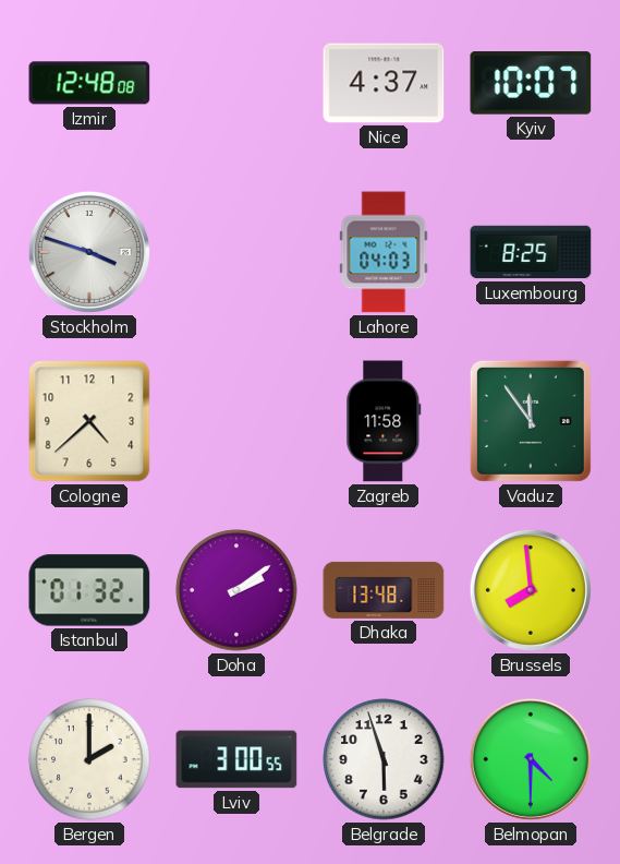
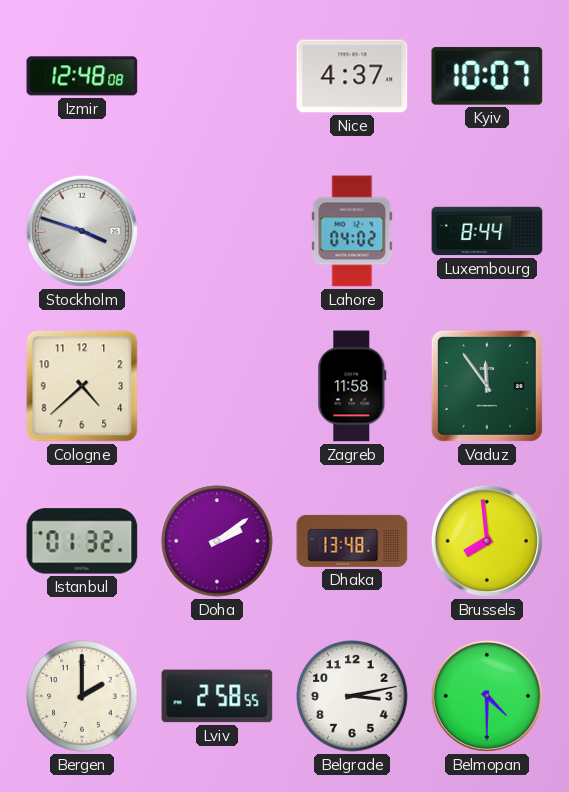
Lahore: 04:03 -> 04:02 (352, 231)
Luxembourg: 8:25 -> 8:44 (487, 231)
Lviv: 3:00 -> 2:58 (217, 696)
Belgrade: 5:57 -> 3:13 (352, 696)
